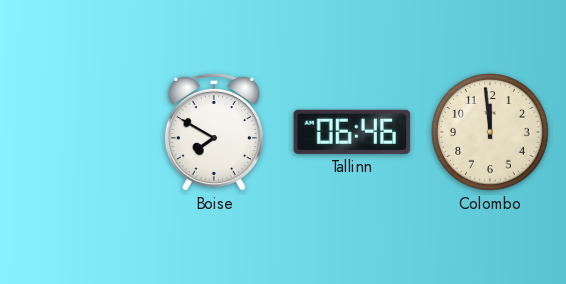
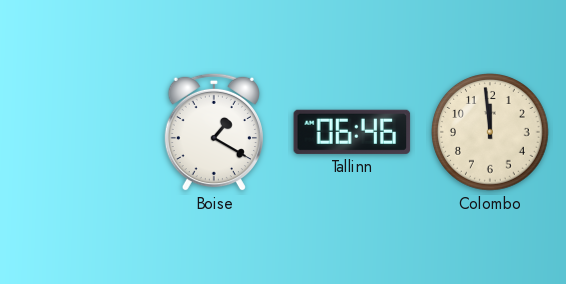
Boise: 7:50 -> 1:20 (214, 132)
